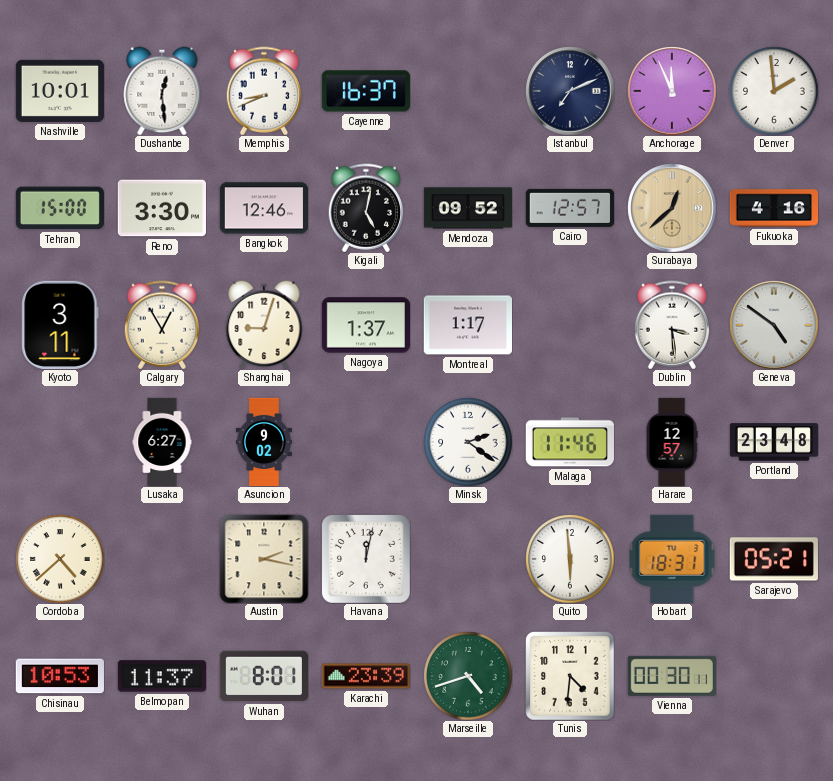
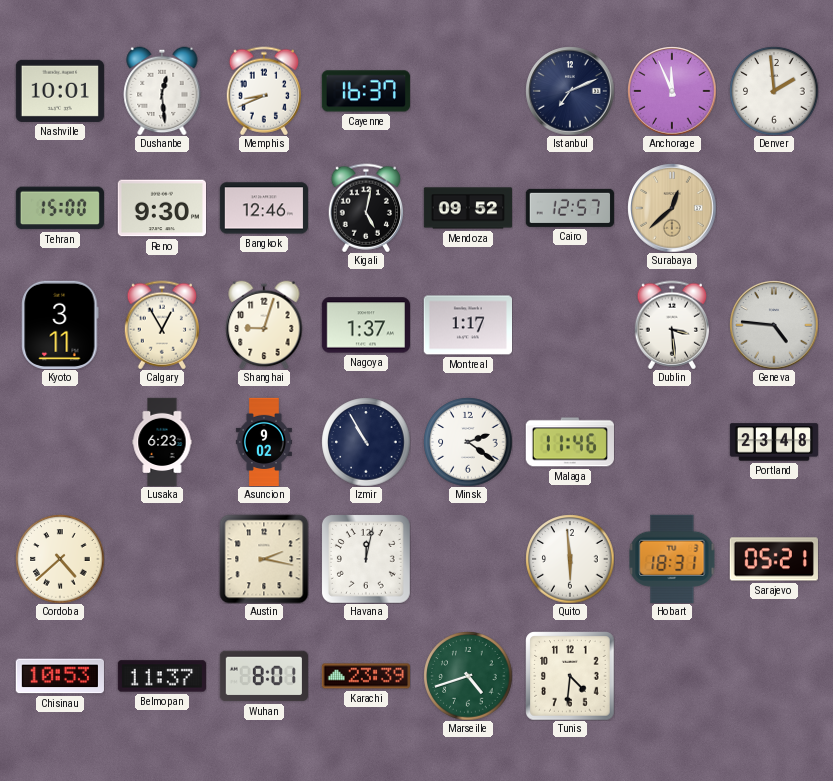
Reno: 3:30 -> 9:30 (161, 208)
Fukuoka: 4:16 -> none (774, 208)
Geneva: 4:51 -> 4:46 (774, 325)
Lusaka: 6:27 -> 6:23 (162, 442)
Izmir: none -> 10:55 (366, 442)
Harare: 12:57 -> none (672, 442)
Vienna: 00:30 -> none (672, 676)
